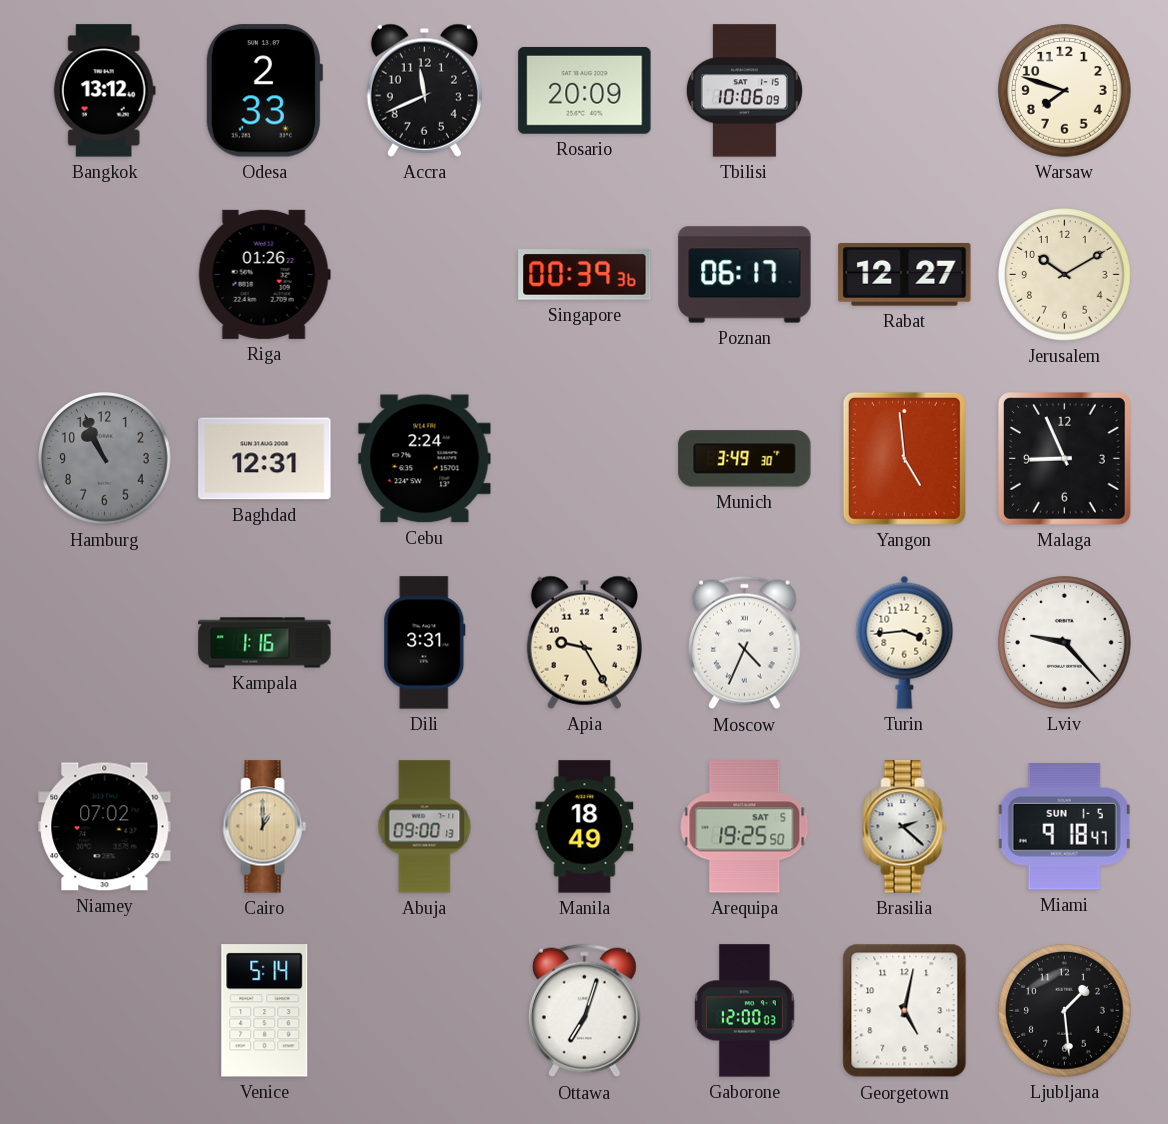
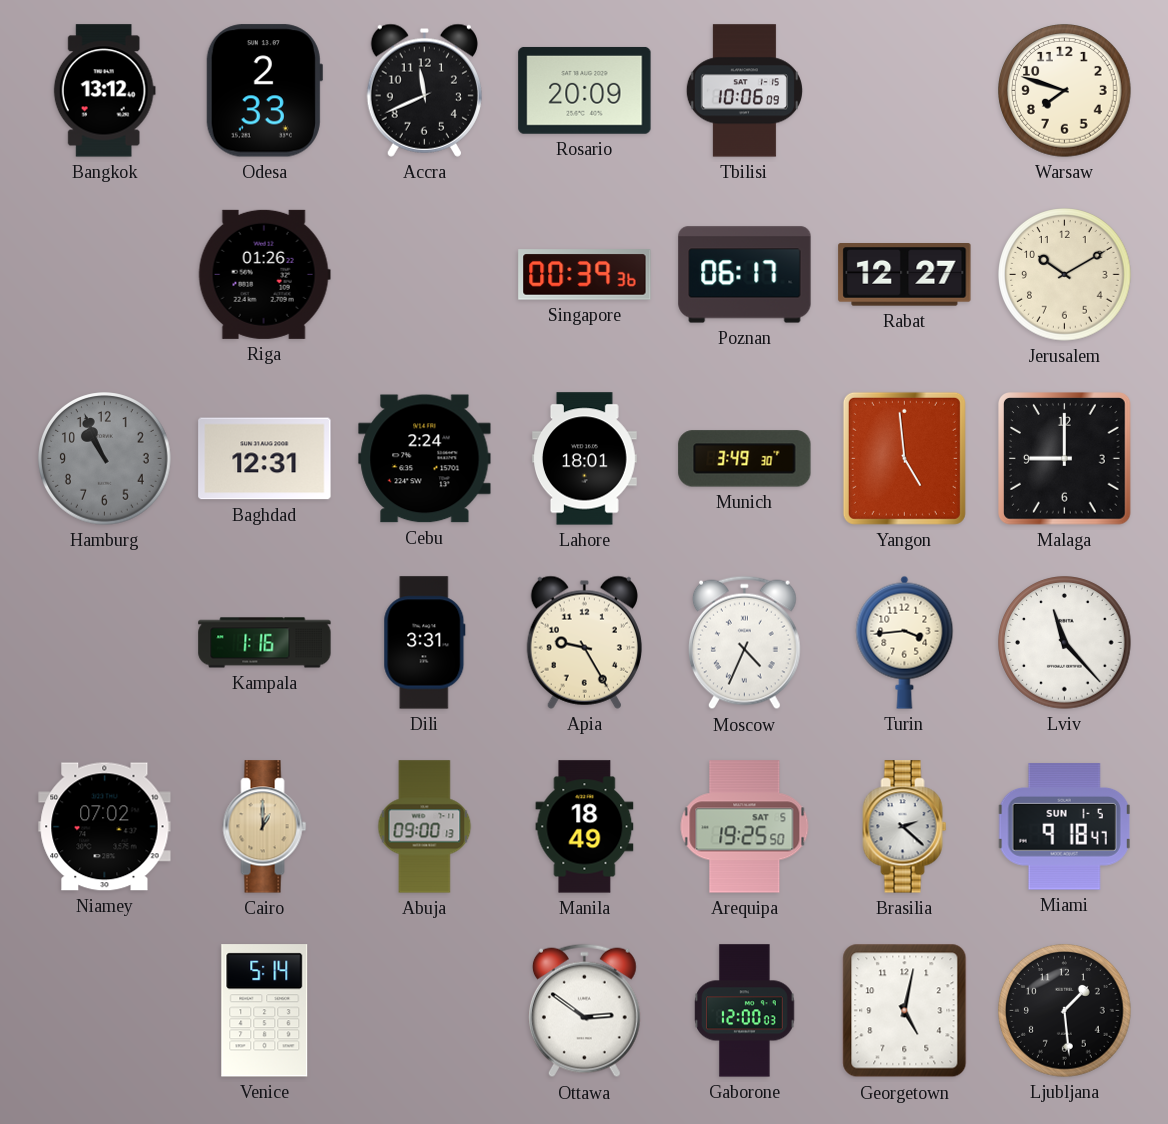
Lahore: none -> 18:01 (585, 459)
Malaga: 8:56 -> 9:00 (1065, 459)
Lviv: 9:23 -> 11:23 (1065, 643)
Ottawa: 7:03 -> 2:51 (584, 1011)
